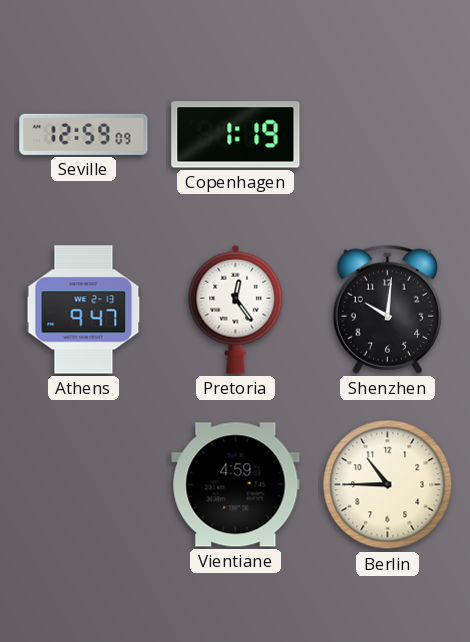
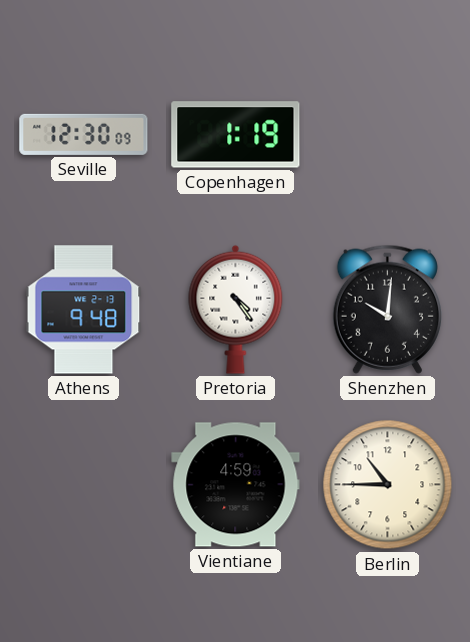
Seville: 12:59 -> 12:30 (84, 134)
Athens: 9:47 -> 9:48 (84, 310)
Pretoria: 12:24 -> 4:24 (236, 309)
